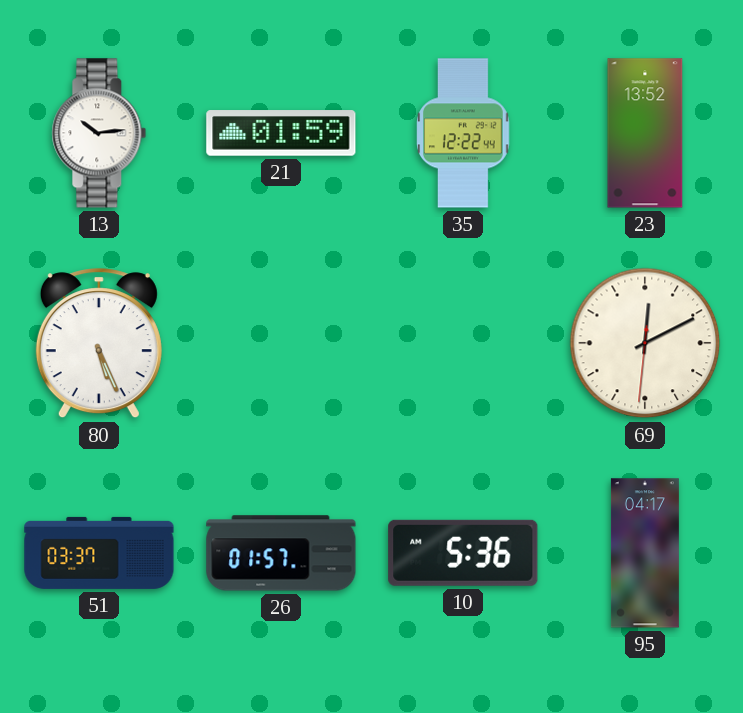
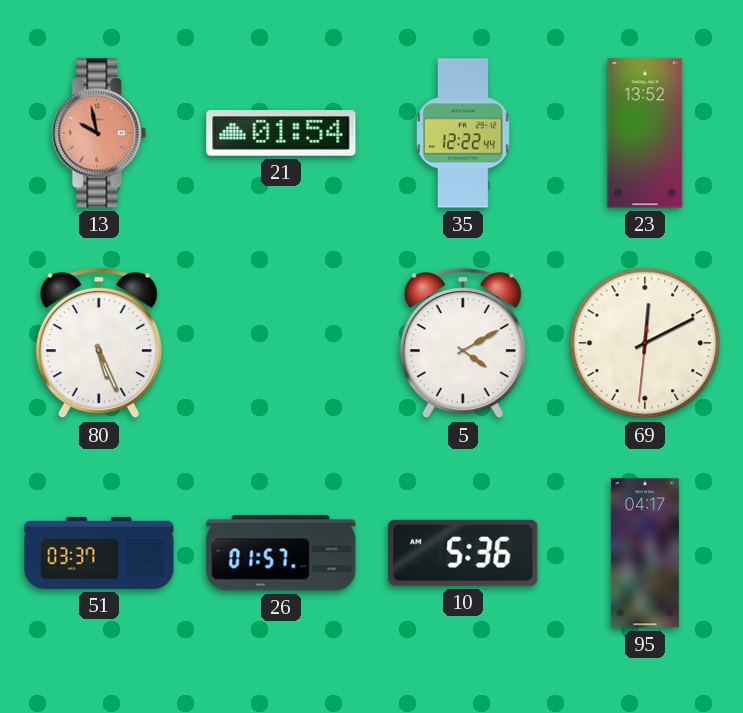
13: 10:14 -> 9:58 (99, 133)
13 dial: white -> salmon (99, 133)
21: 01:59 -> 01:54 (281, 133)
5: none -> 4:10 (463, 344)
